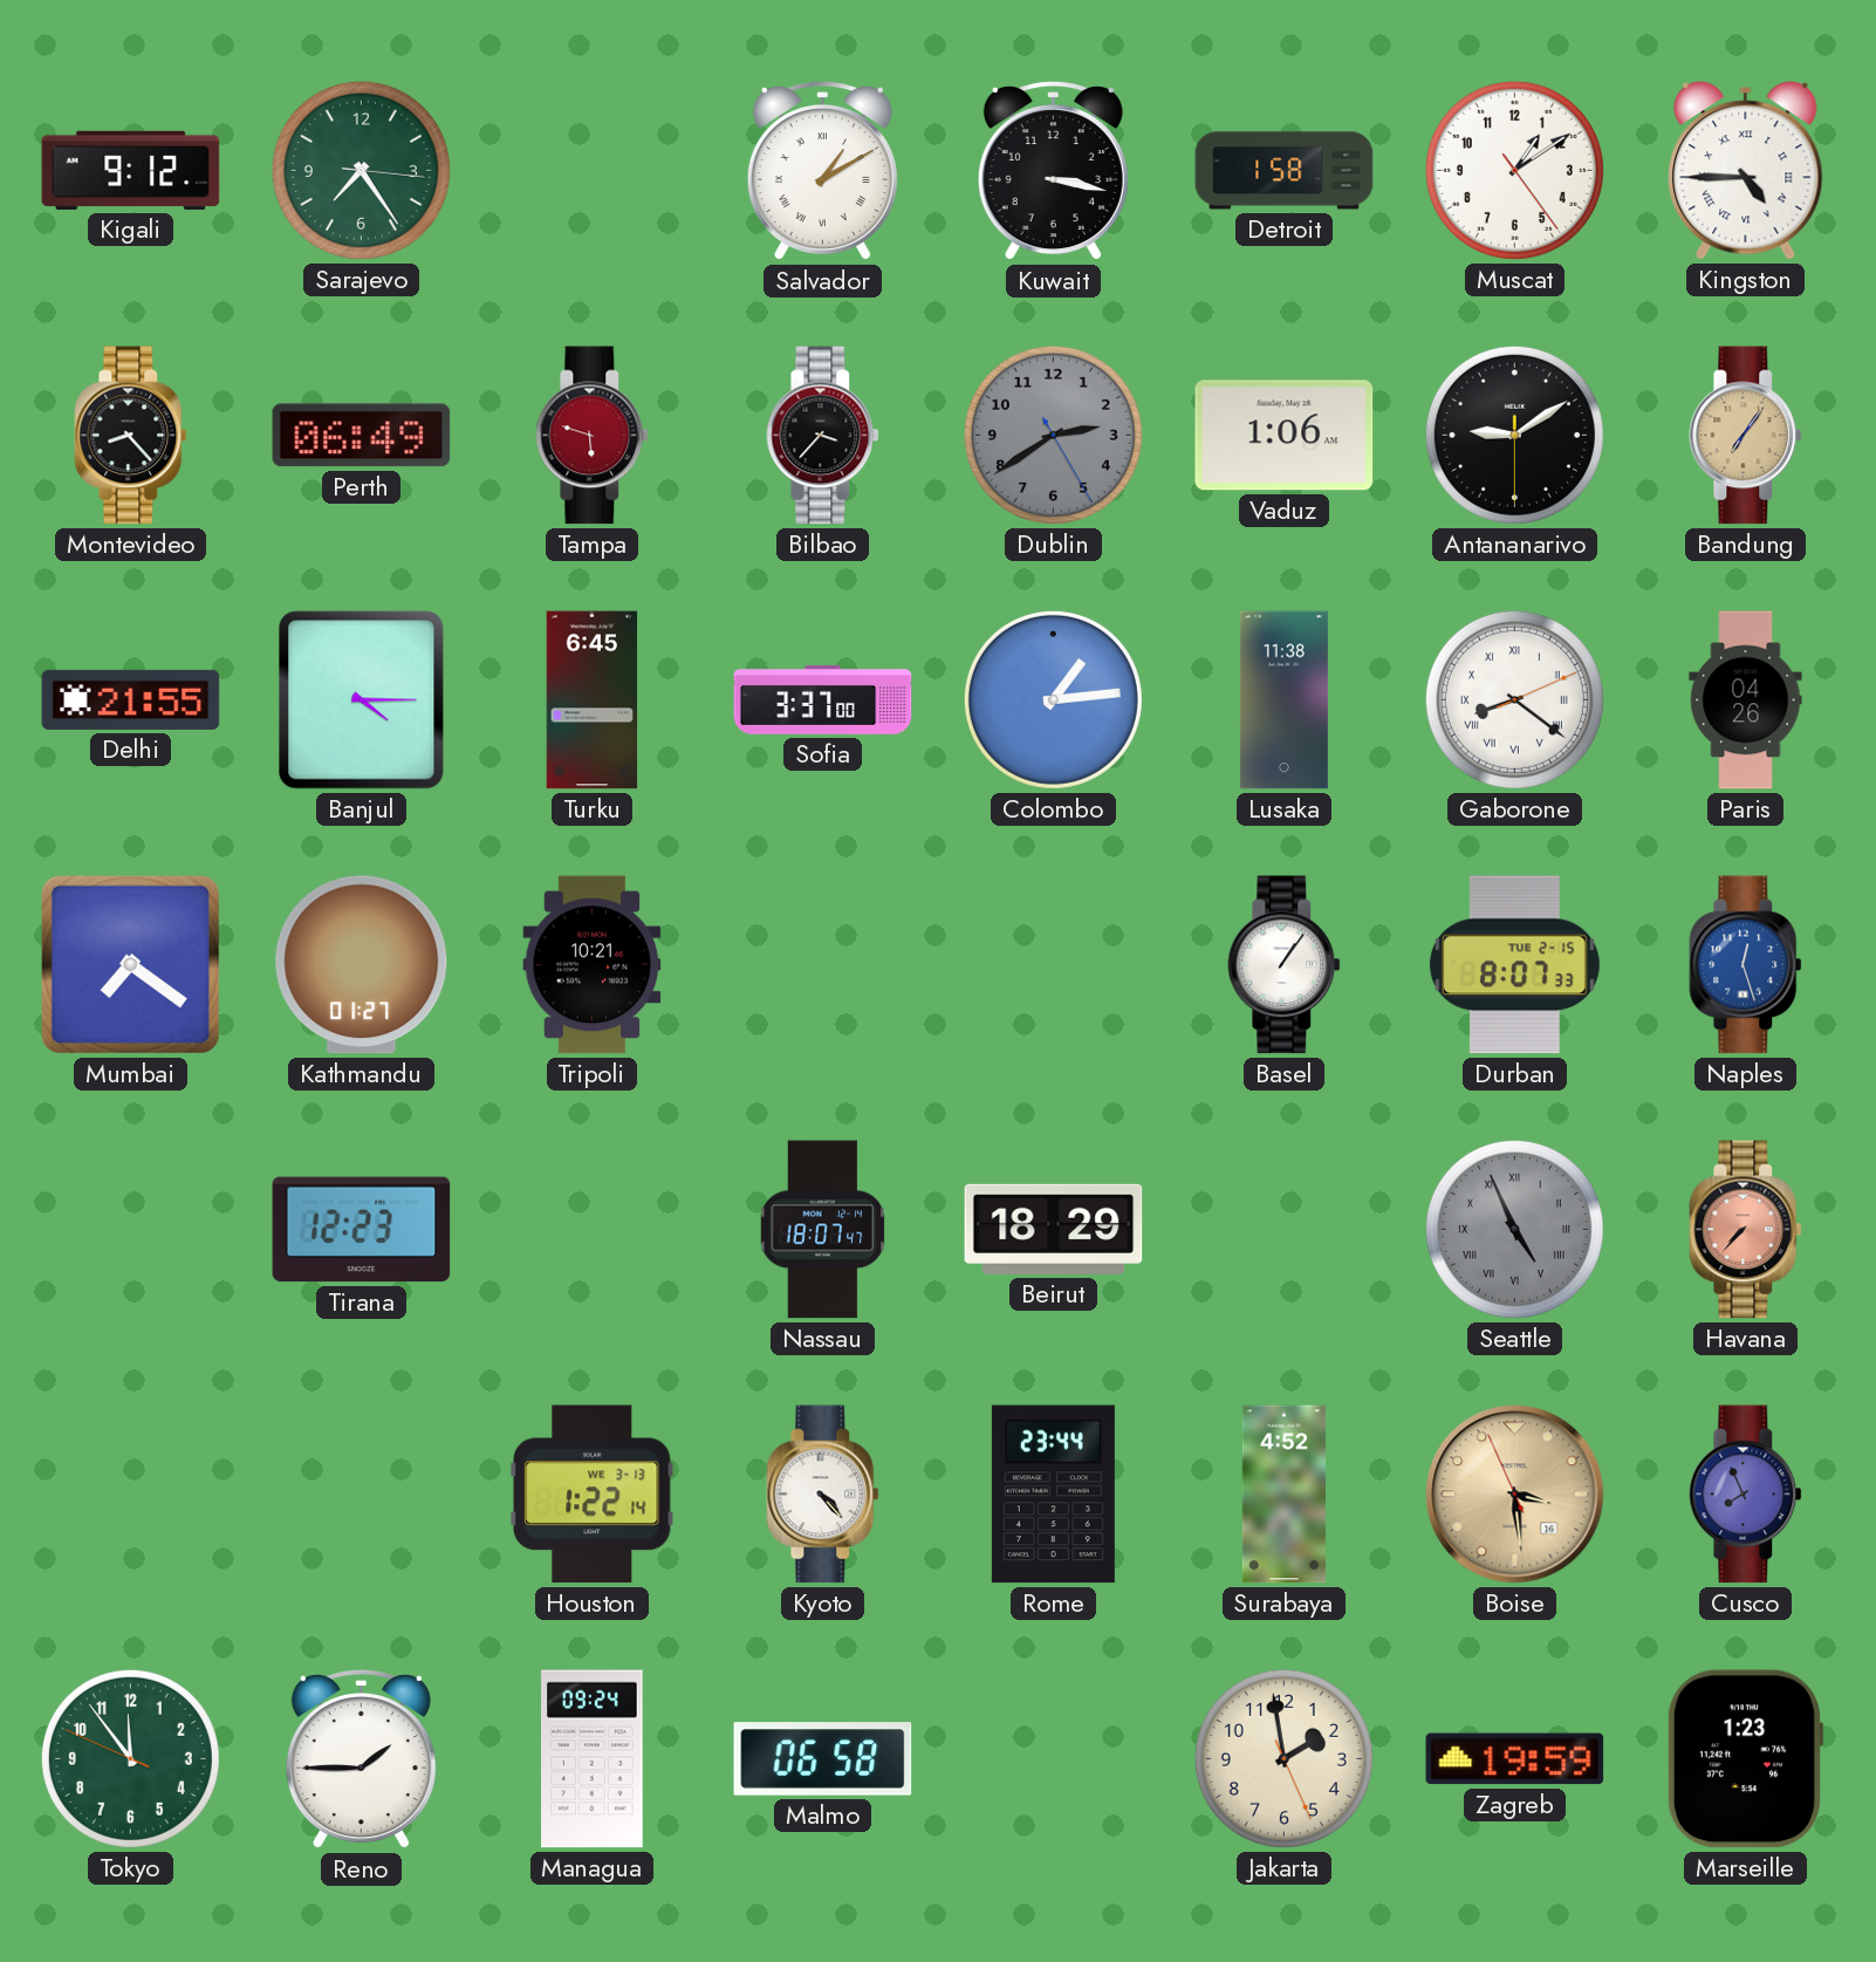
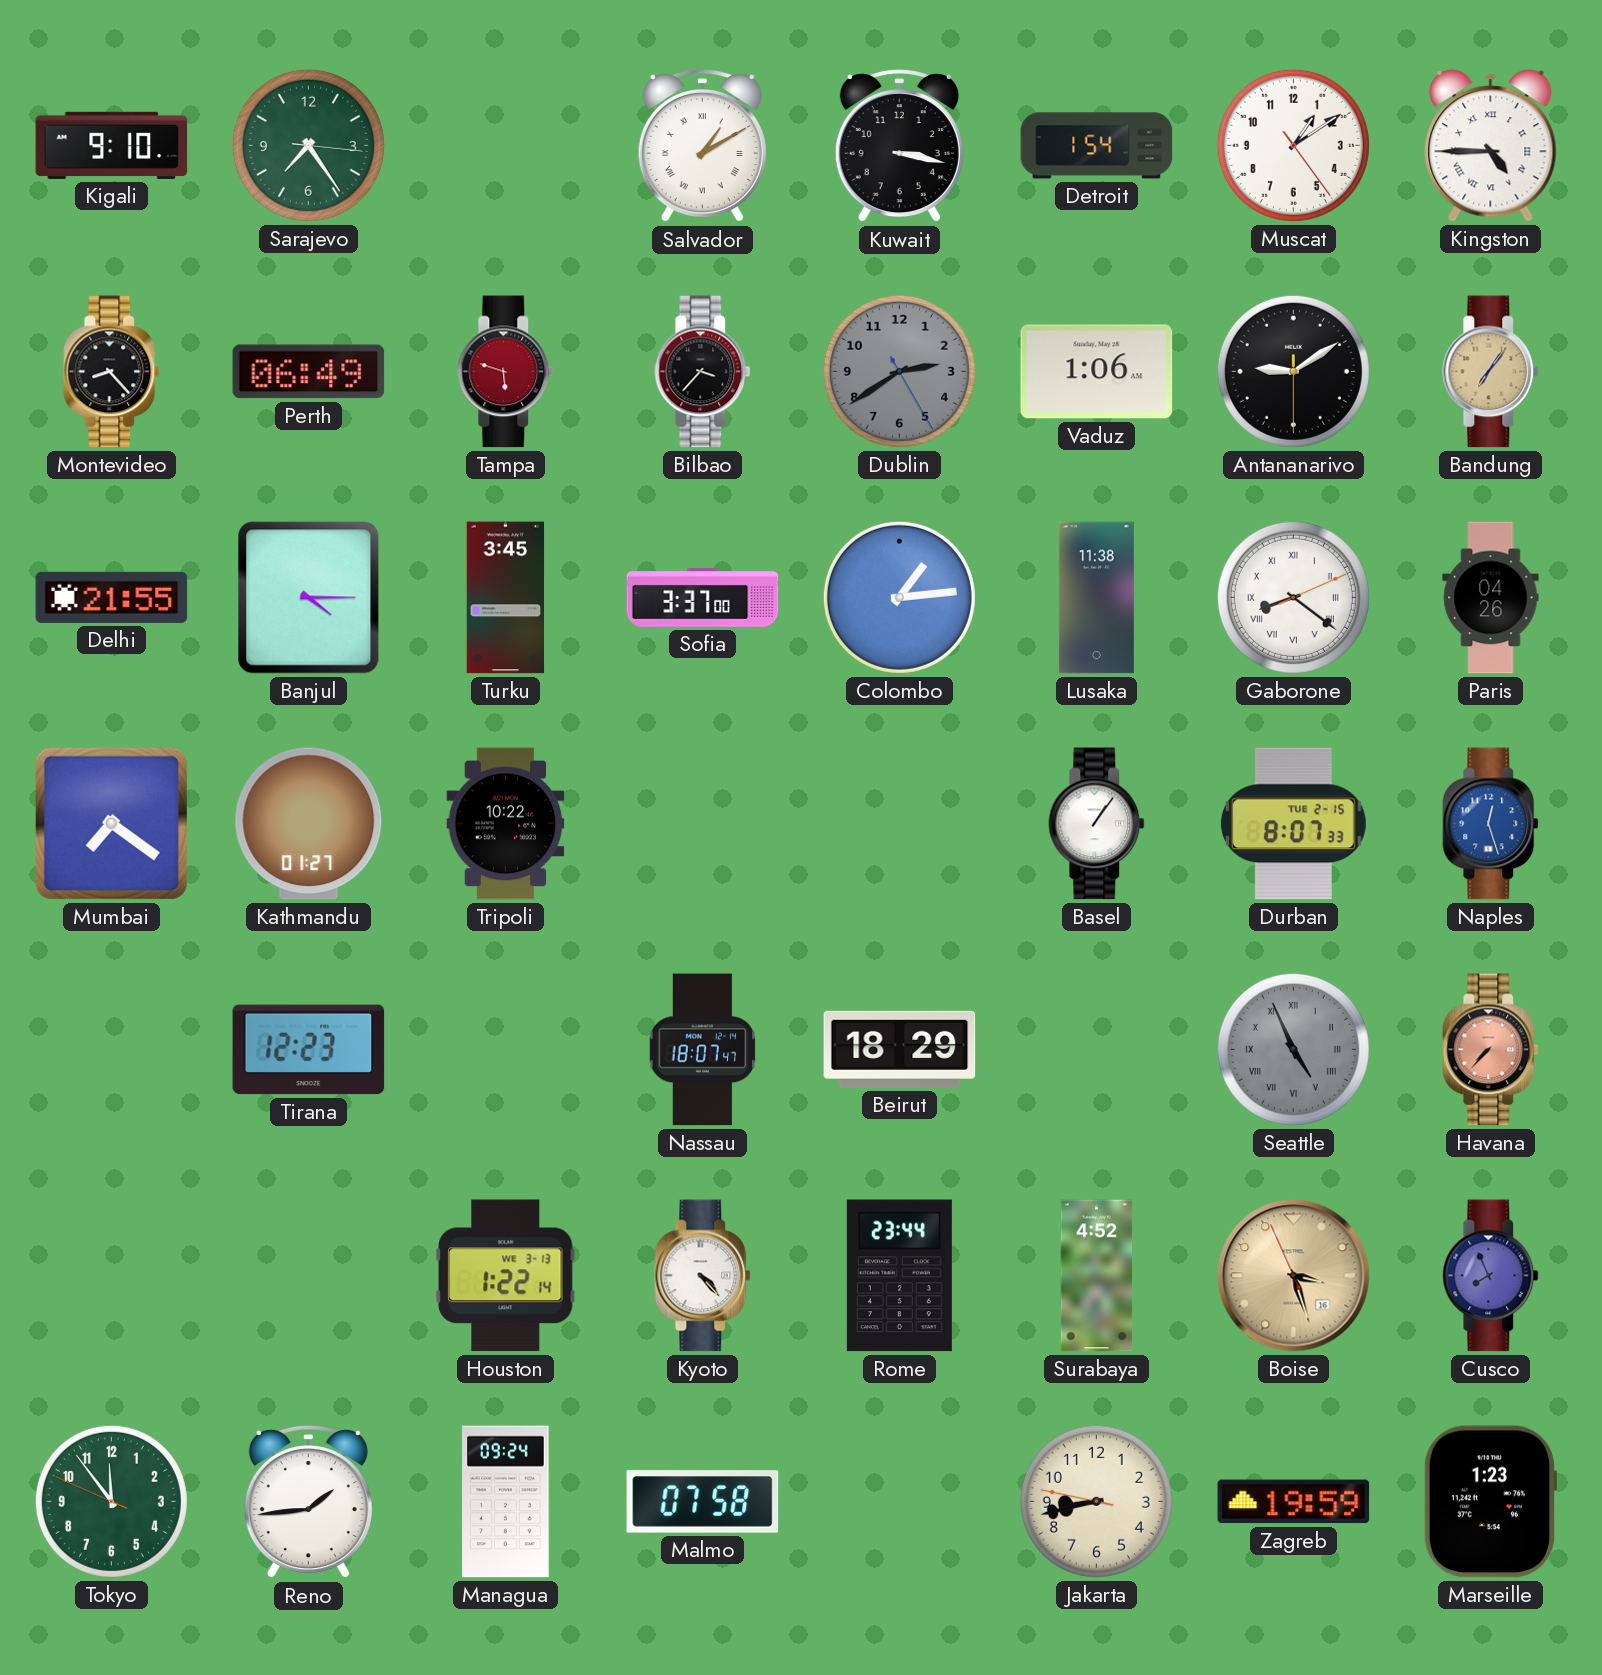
Kigali: 9:12 -> 9:10 (112, 145)
Detroit: 1:58 -> 1:54 (1097, 146)
Turku: 6:45 -> 3:45 (506, 598)
Tripoli: 10:21 -> 10:22 (506, 824)
Boise: 3:28 -> 3:26 (1294, 1276)
Reno: 1:45 -> 1:44 (308, 1502)
Malmo: 06:58 -> 07:58 (703, 1502)
Jakarta: 1:58 -> 8:42 (1096, 1501)
